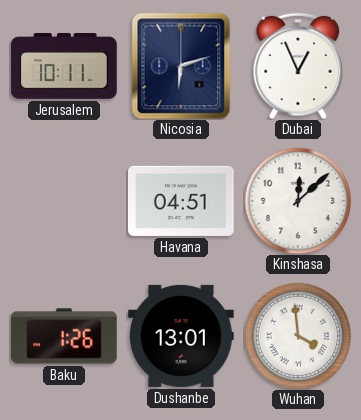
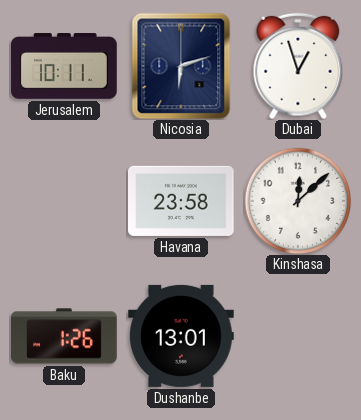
Dubai: 12:56 -> 12:57 (298, 66)
Havana: 04:51 -> 23:58 (181, 201)
Wuhan: 3:59 -> none (298, 336)
